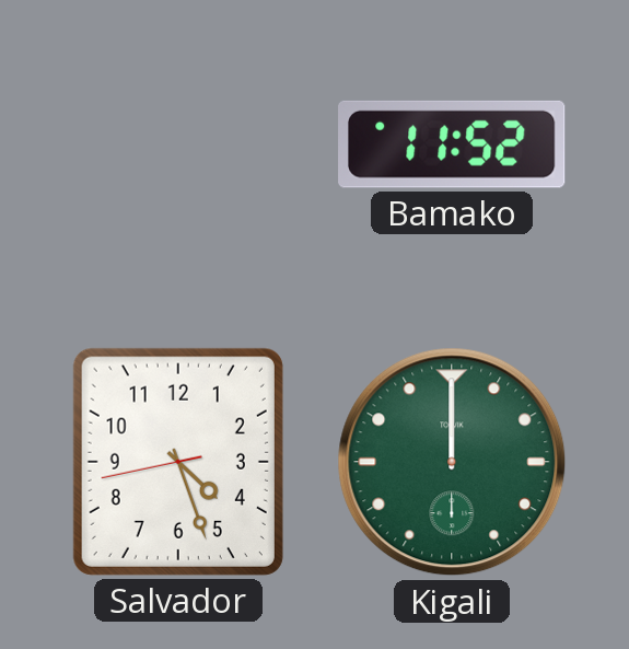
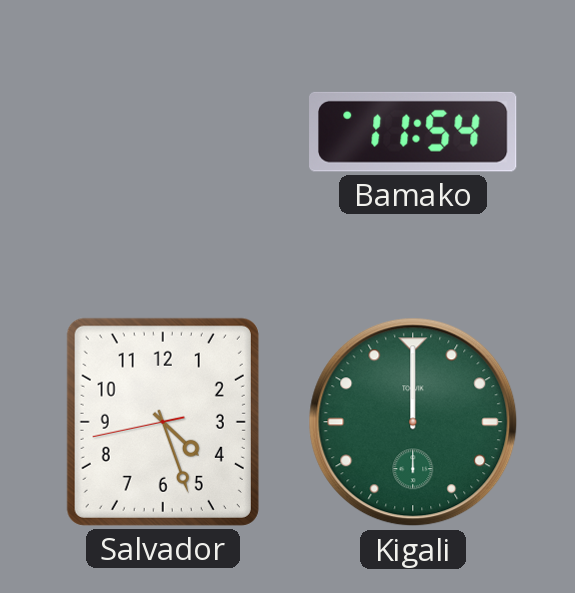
Bamako: 11:52 -> 11:54 (413, 132)
